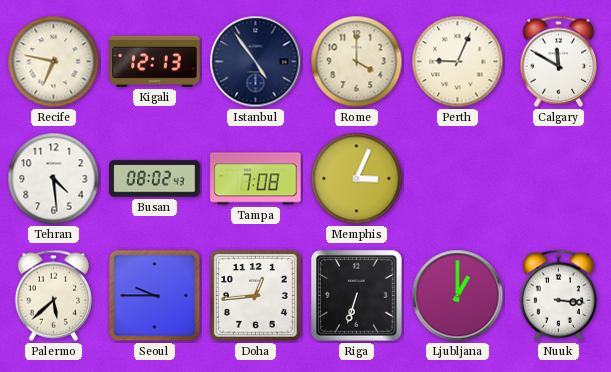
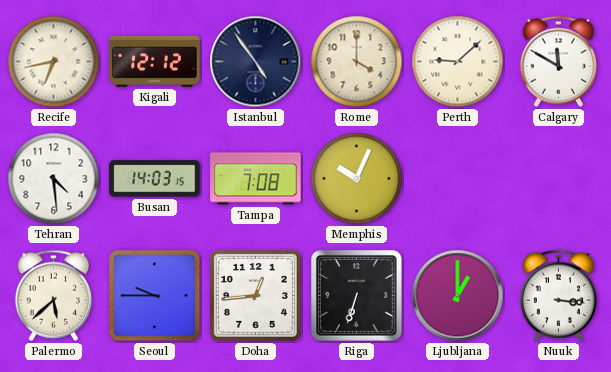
Recife: 6:47 -> 6:43 (54, 62)
Kigali: 12:13 -> 12:12 (155, 61)
Perth: 9:04 -> 9:08 (458, 62)
Busan: 08:02 -> 14:03 (155, 179)
Memphis: 3:04 -> 10:04 (357, 179)
